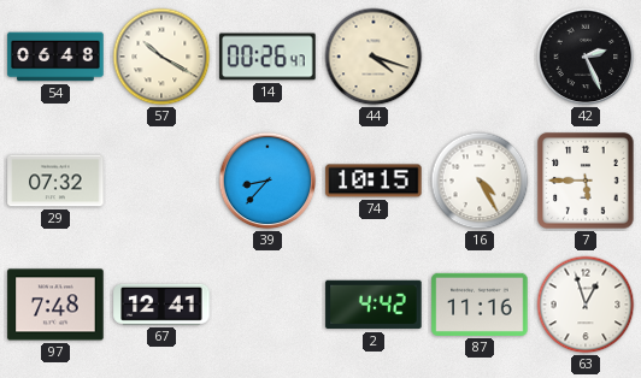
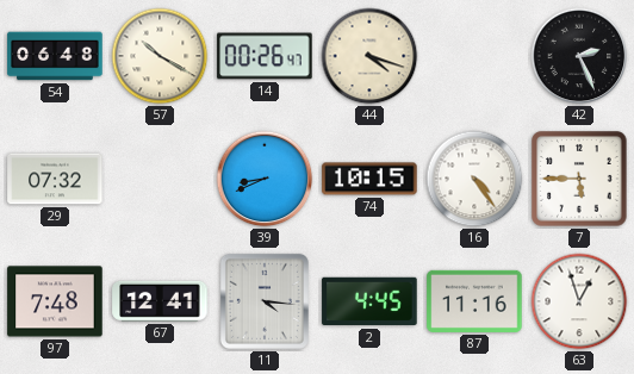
39: 8:37 -> 8:41 (265, 179)
16: 4:25 -> 4:24 (474, 179)
11: none -> 4:16 (265, 301)
2: 4:42 -> 4:45 (369, 301)
